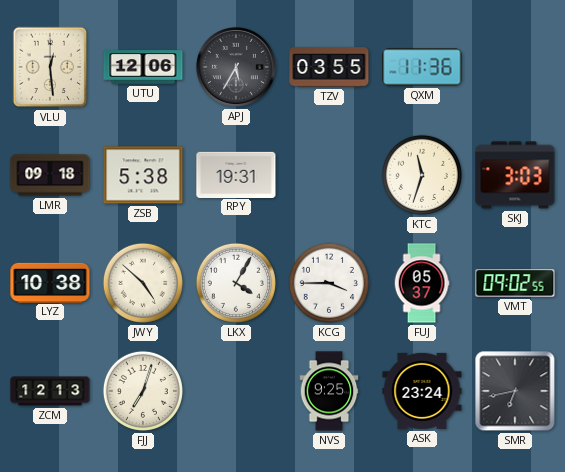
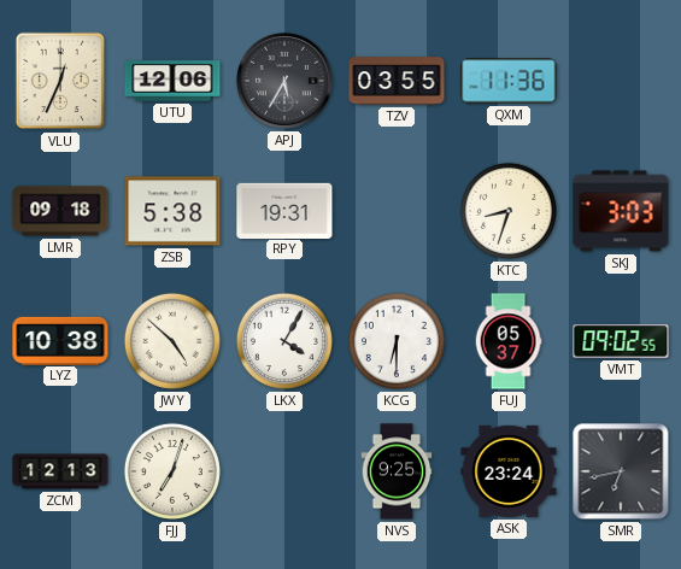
VLU: 12:29 -> 12:34 (60, 81)
KTC: 11:33 -> 8:33 (509, 211)
KCG: 3:45 -> 6:30 (397, 341)
